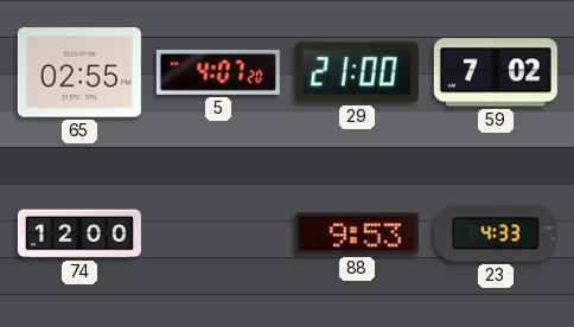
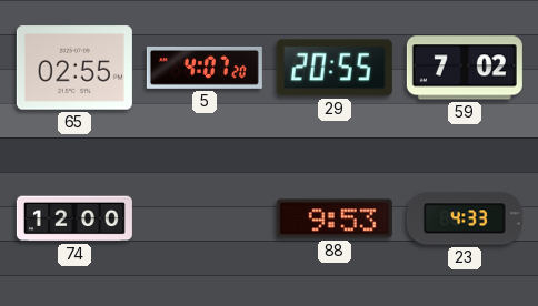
29: 21:00 -> 20:55 (335, 68)
